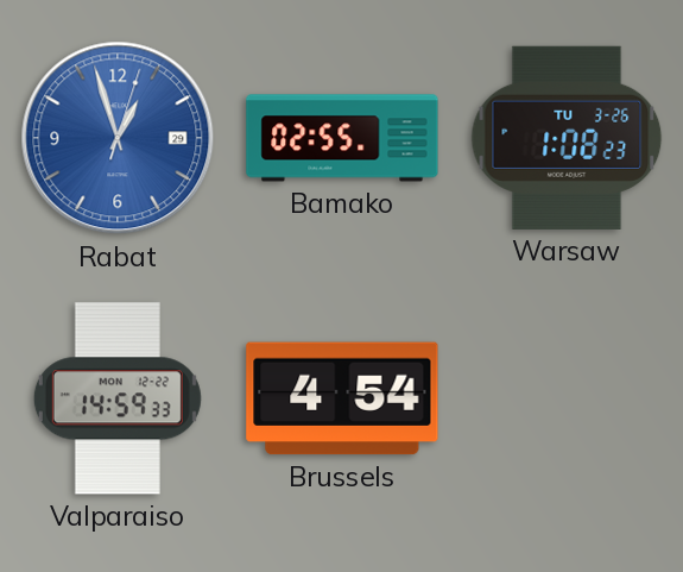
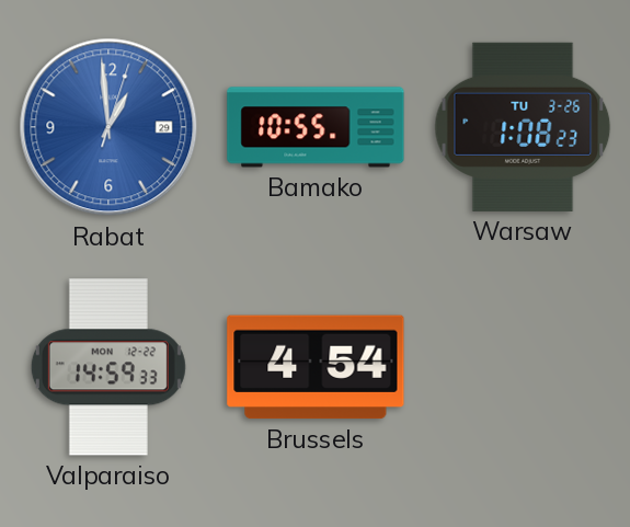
Rabat: 12:57 -> 12:59 (108, 127)
Bamako: 02:55 -> 10:55 (316, 127)
